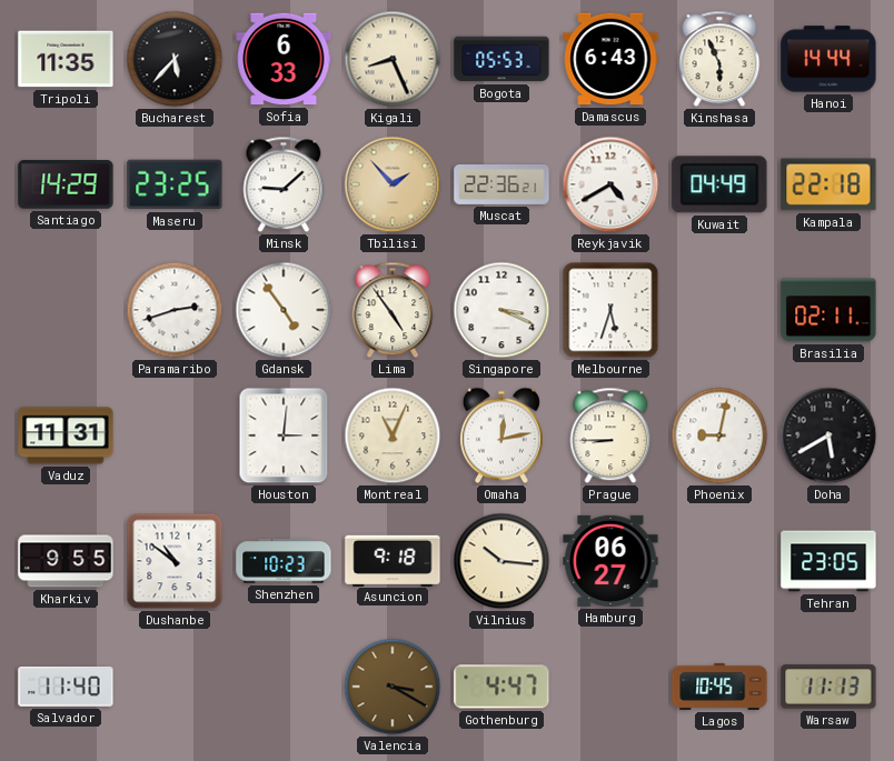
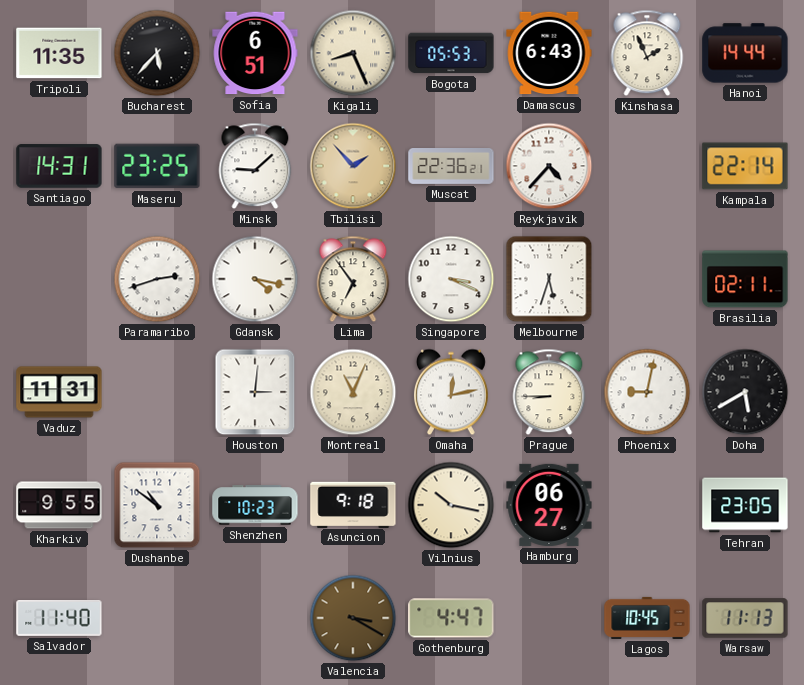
Sofia: 6:33 -> 6:51 (255, 53)
Kinshasa: 5:56 -> 1:56 (647, 53)
Santiago: 14:29 -> 14:31 (59, 166)
Reykjavik: 4:40 -> 4:37 (549, 166)
Kuwait: 04:49 -> none (719, 184)
Kampala: 22:18 -> 22:14 (745, 166)
Gdansk: 4:54 -> 4:17 (255, 279)
Lima: 4:54 -> 6:54 (353, 279)
Vilnius: 10:16 -> 10:17 (451, 505)
